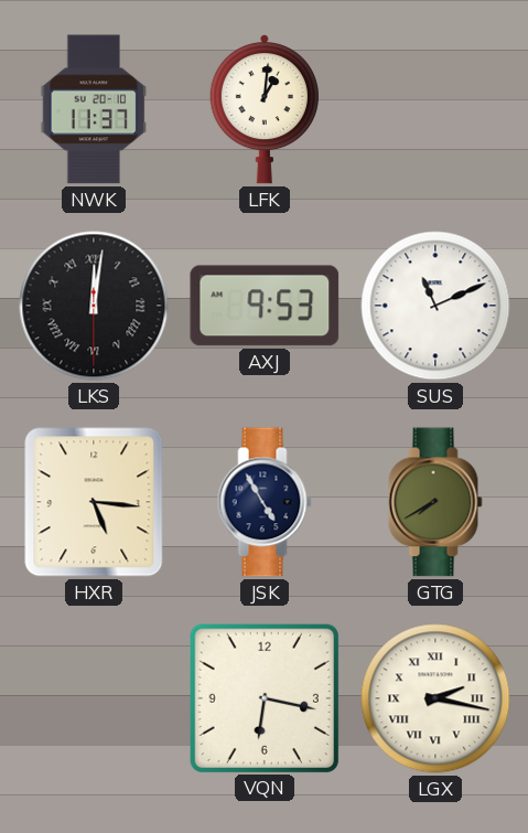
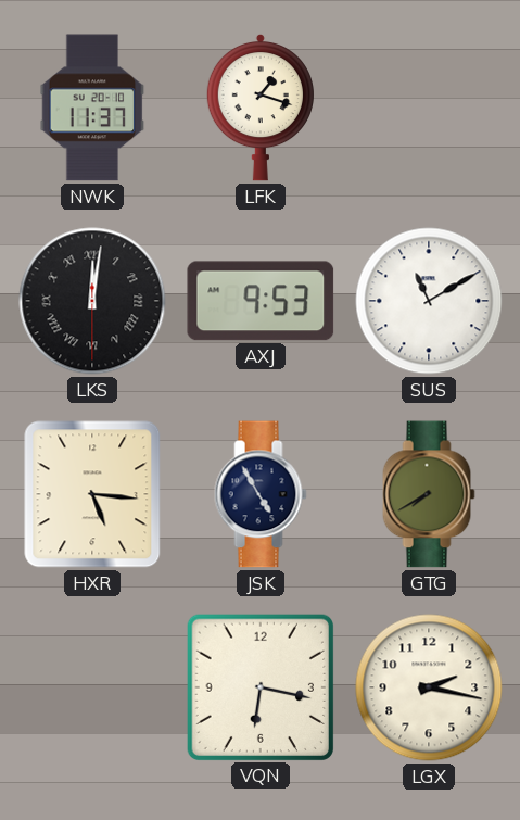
LFK: 1:01 -> 1:18 (261, 108)
SUS: 11:11 -> 11:10 (429, 301)
LGX numerals: Roman -> Arabic (429, 687)
